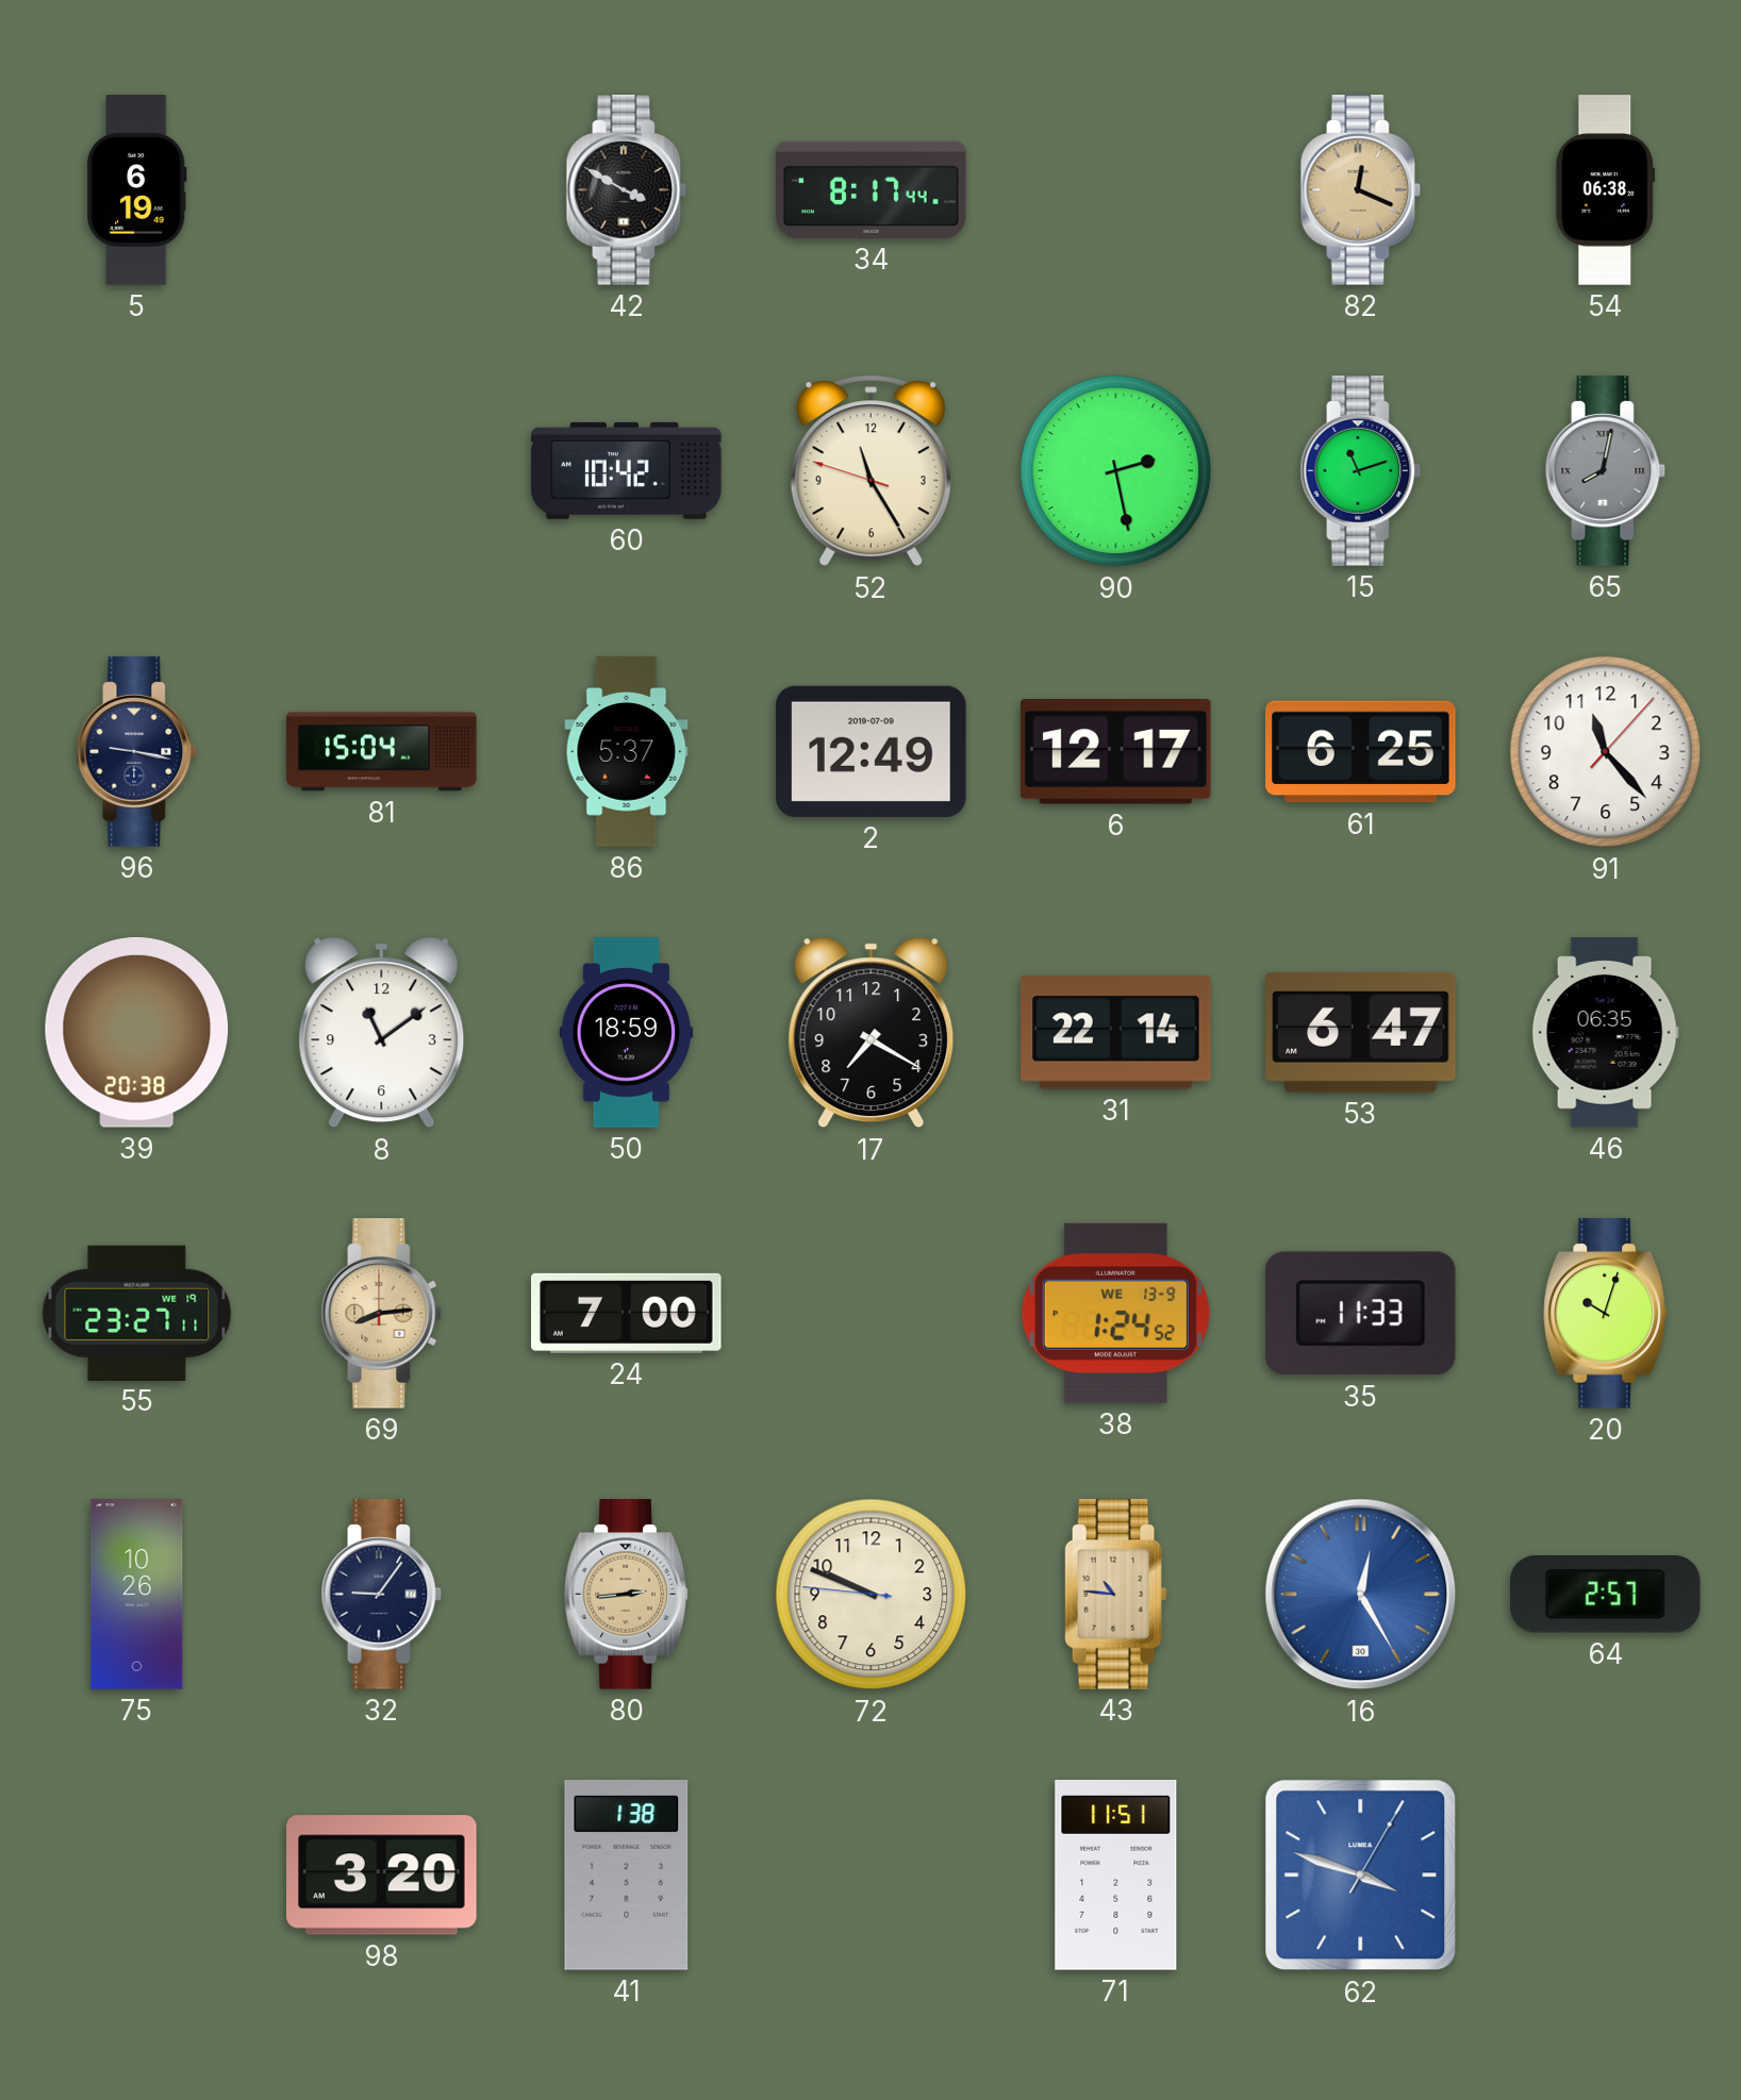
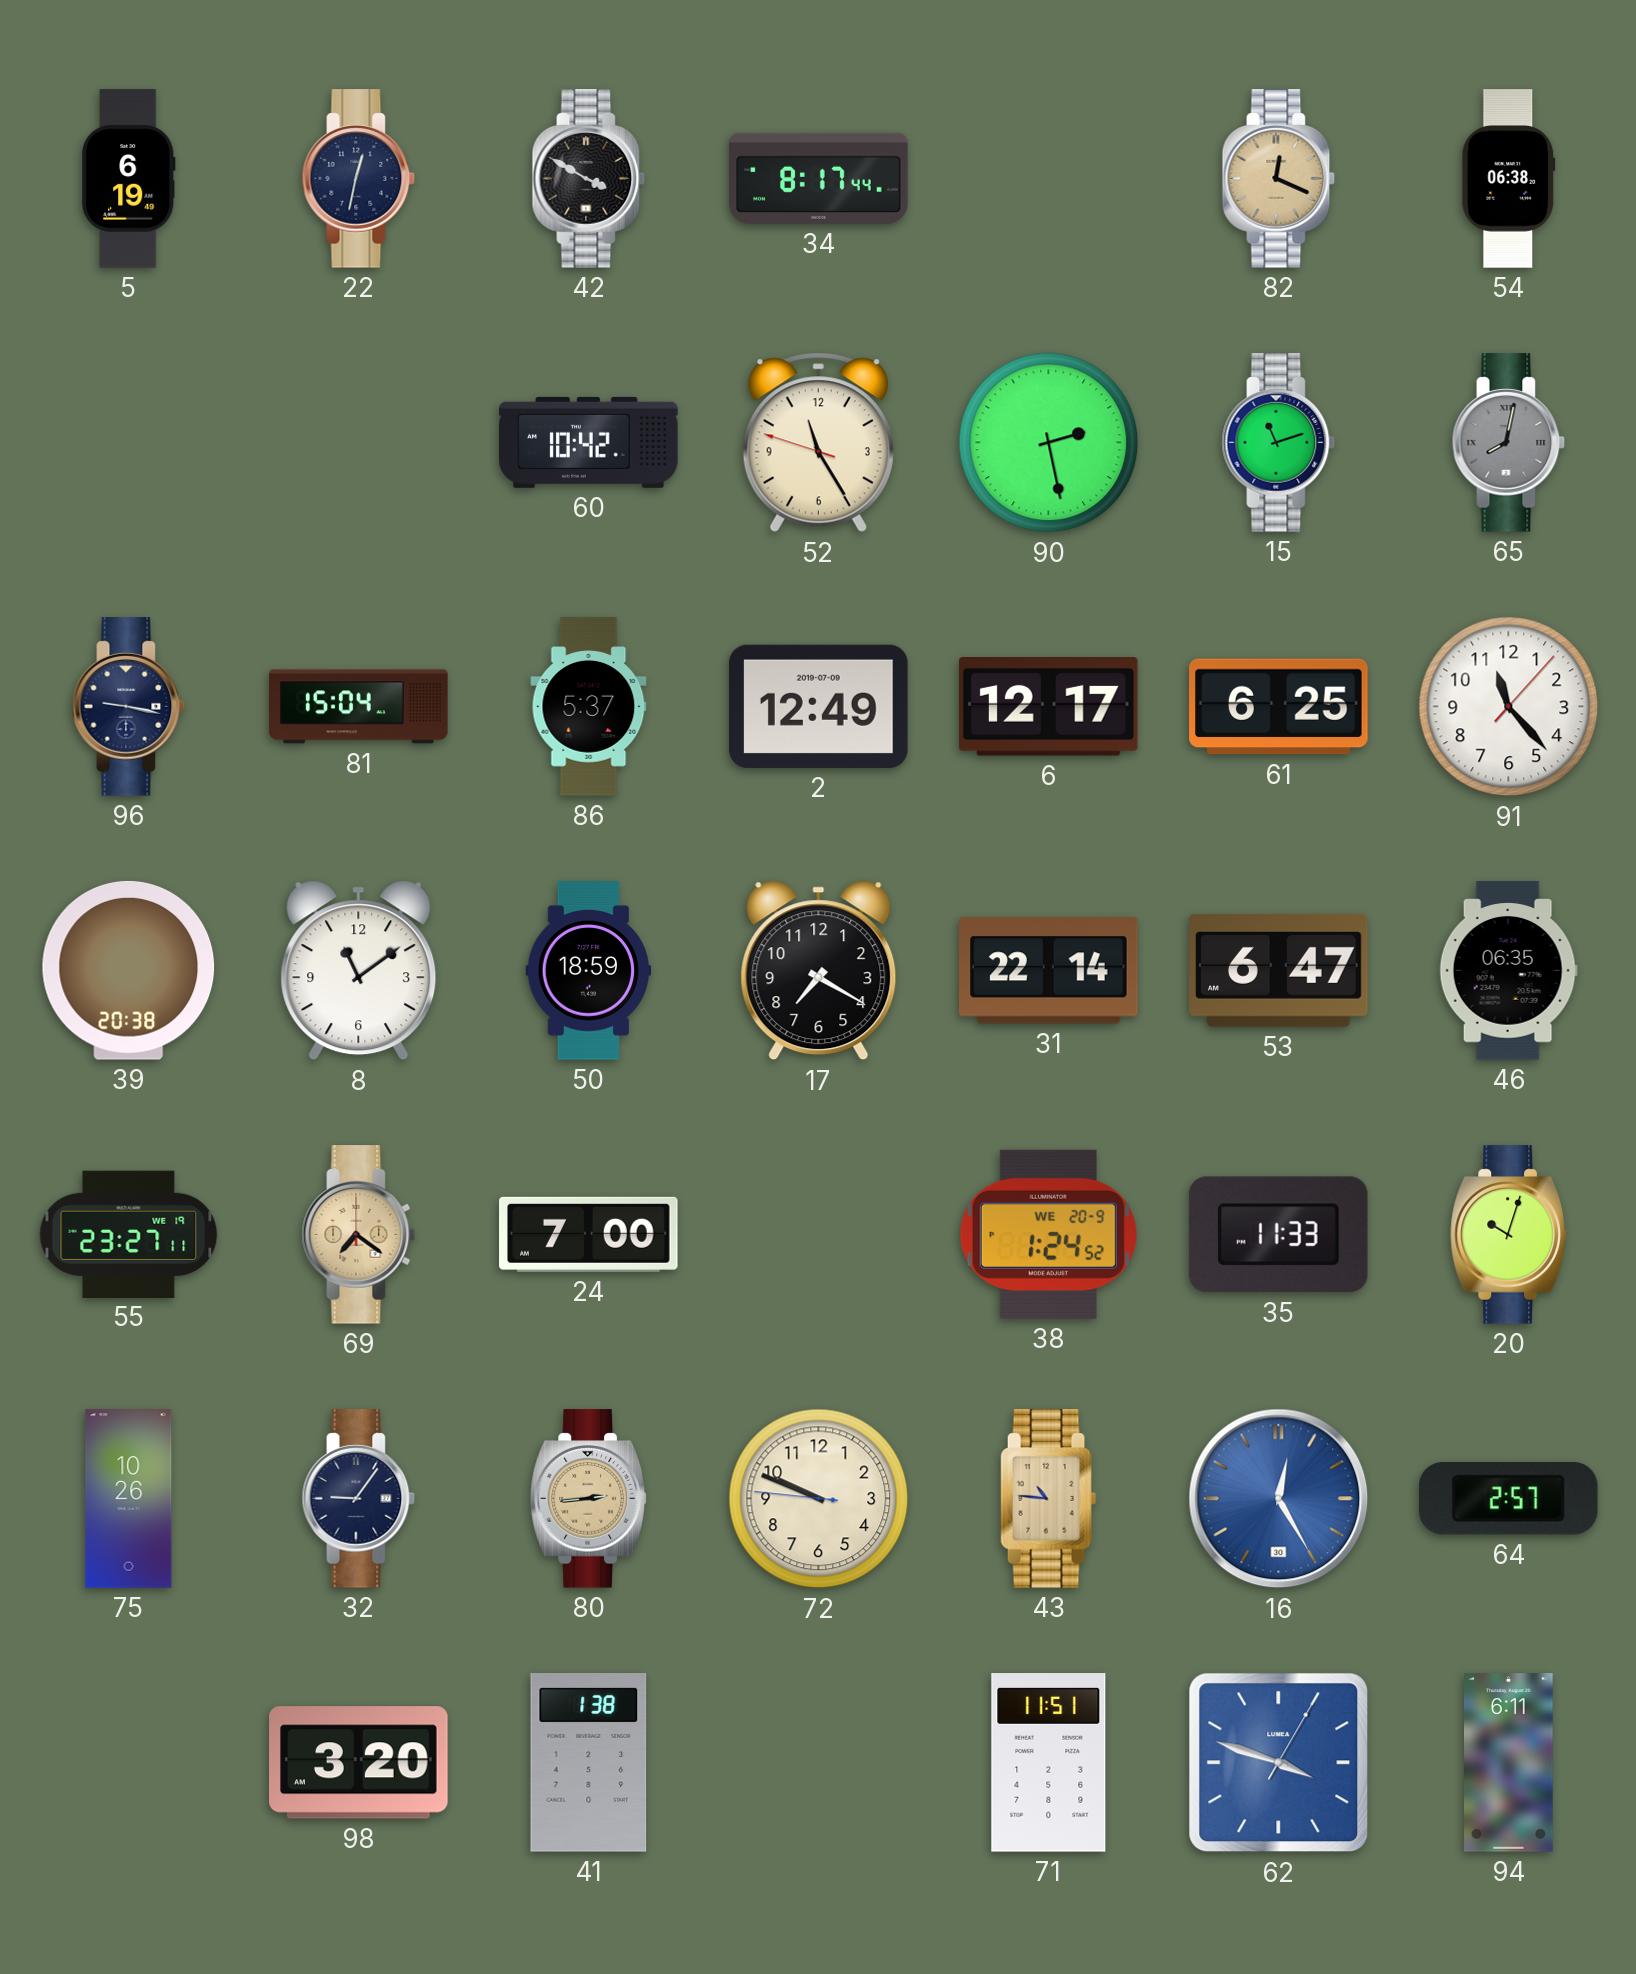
22: none -> 12:32 (359, 179)
69: 8:14 -> 7:21 (359, 1235)
38 date: WE 13-9 -> WE 20-9 (1048, 1234)
94: none -> 6:11 (1509, 1763)
